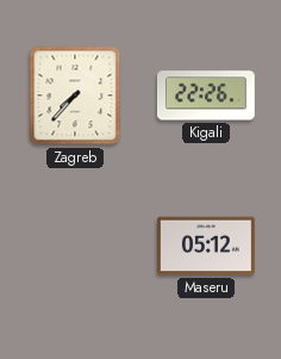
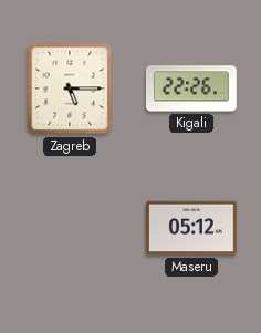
Zagreb: 7:37 -> 5:15 (70, 89)
